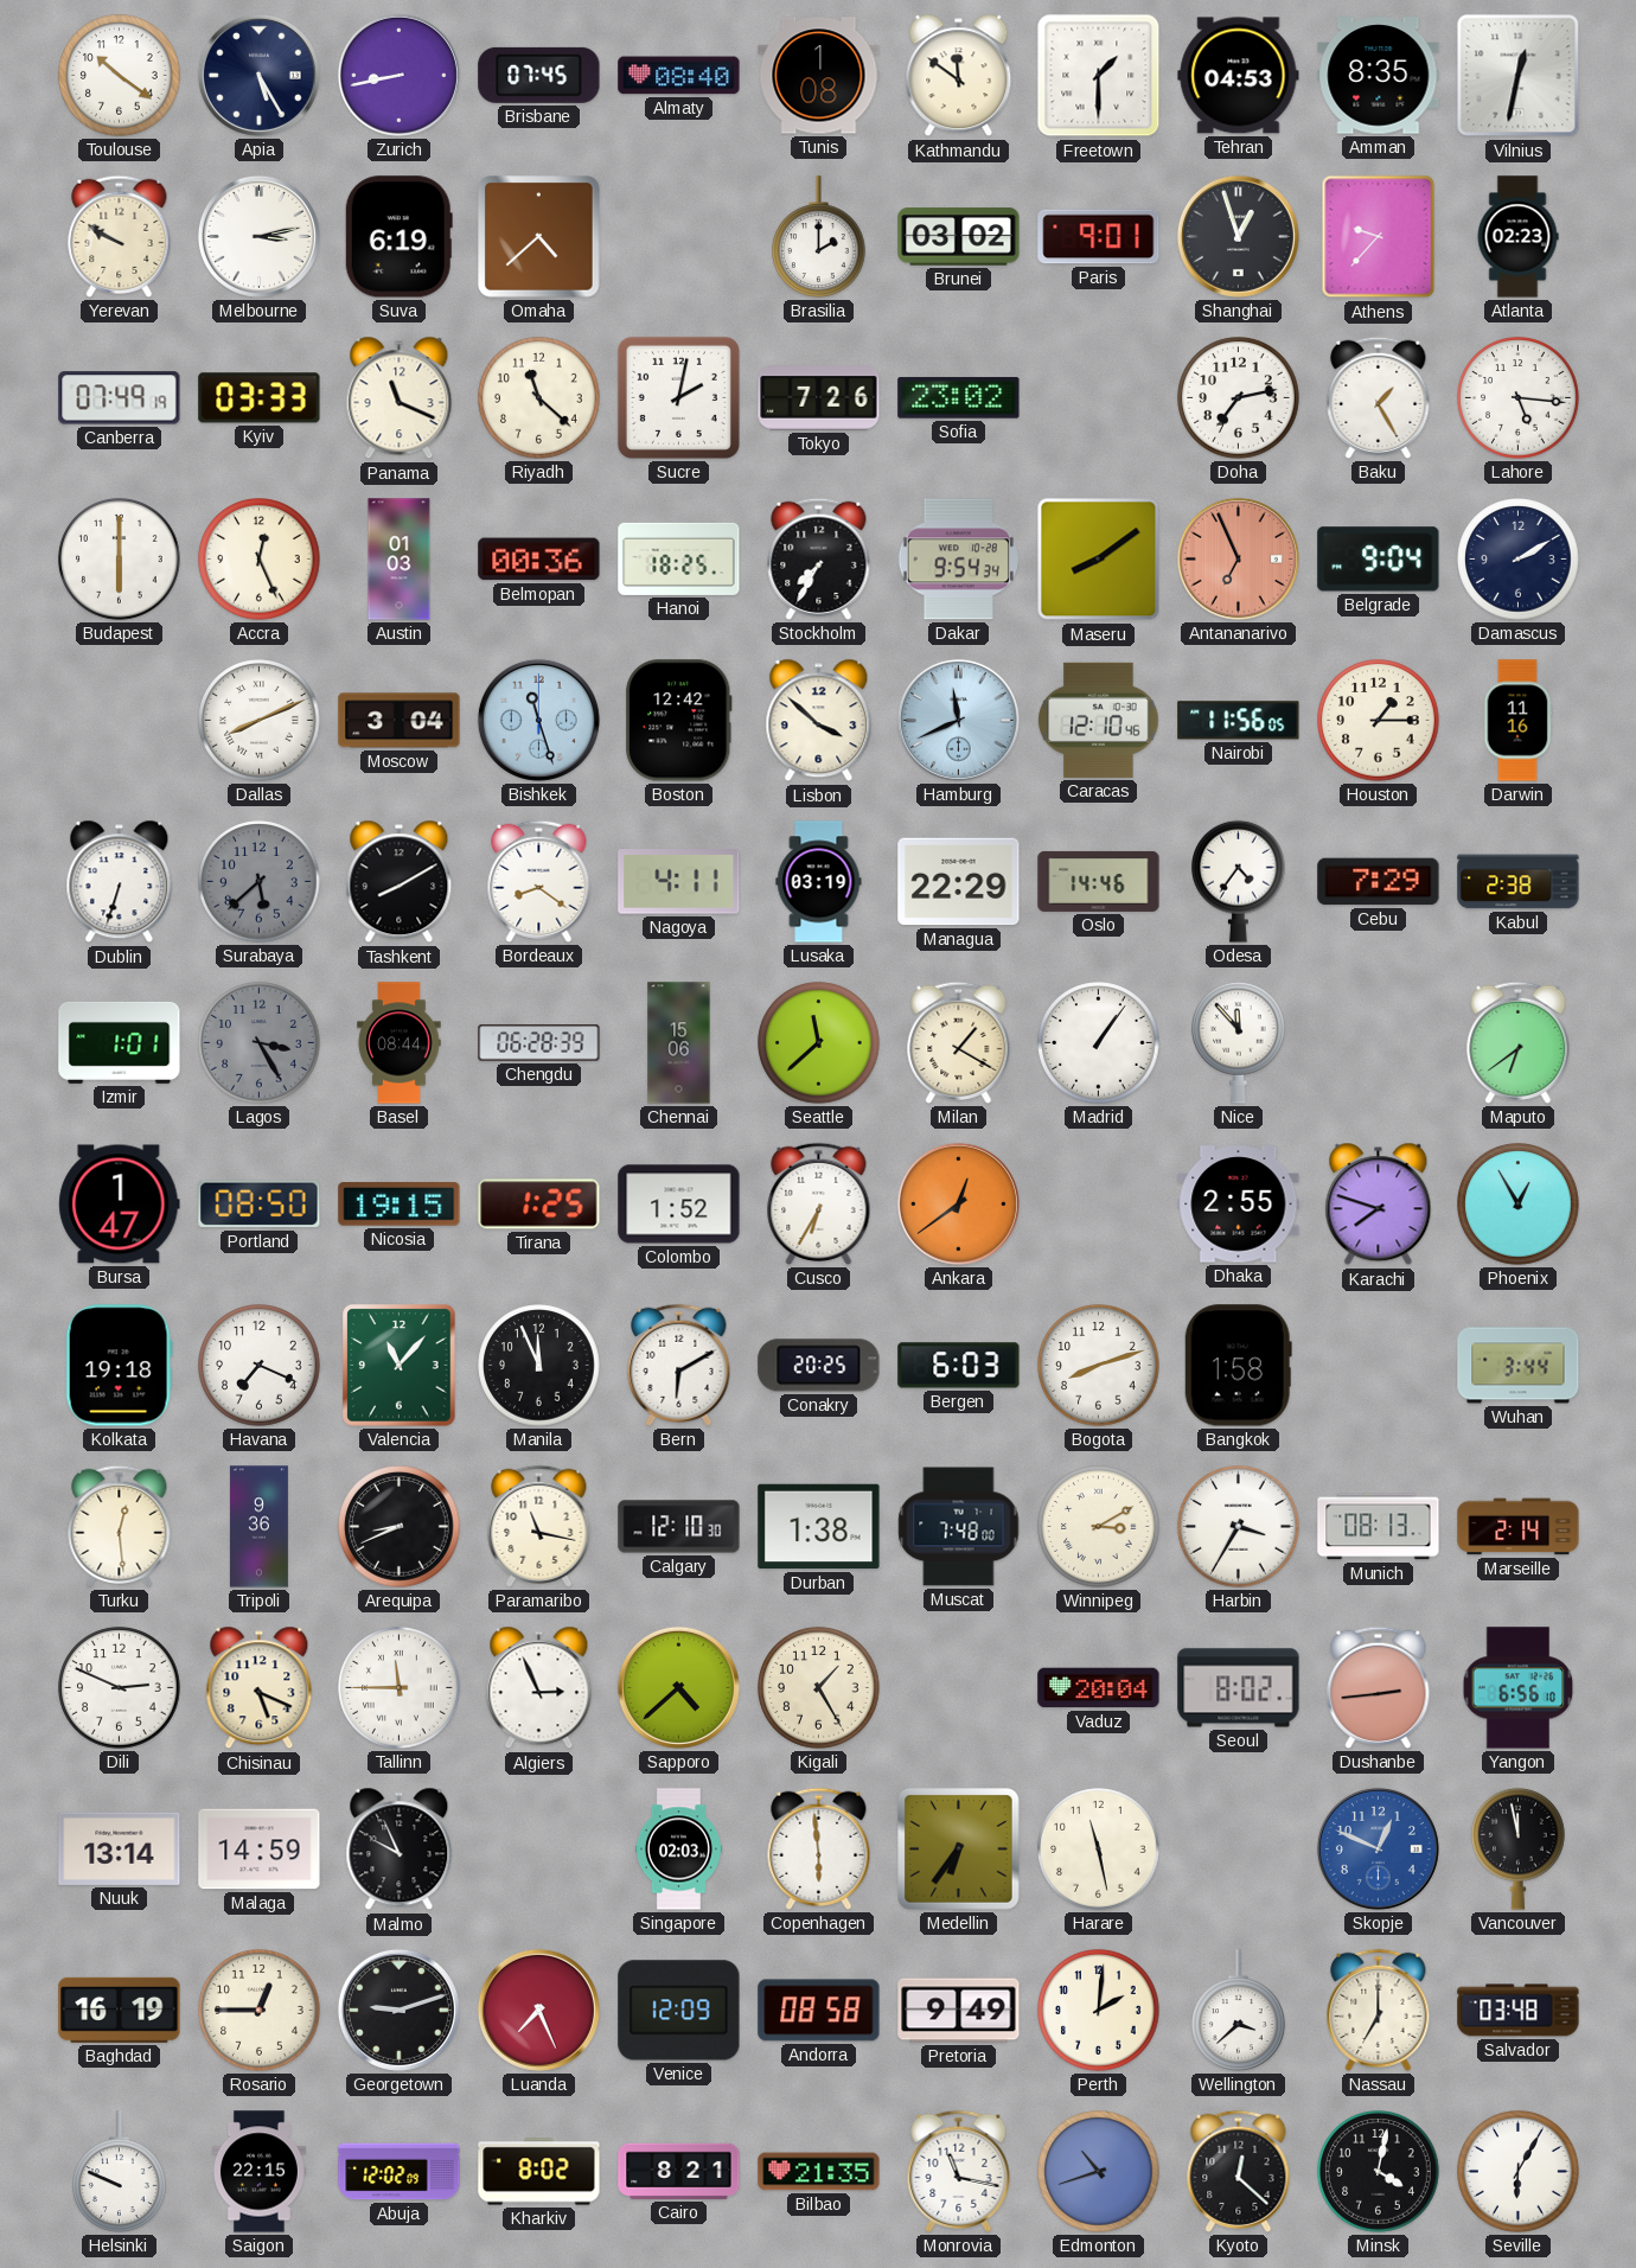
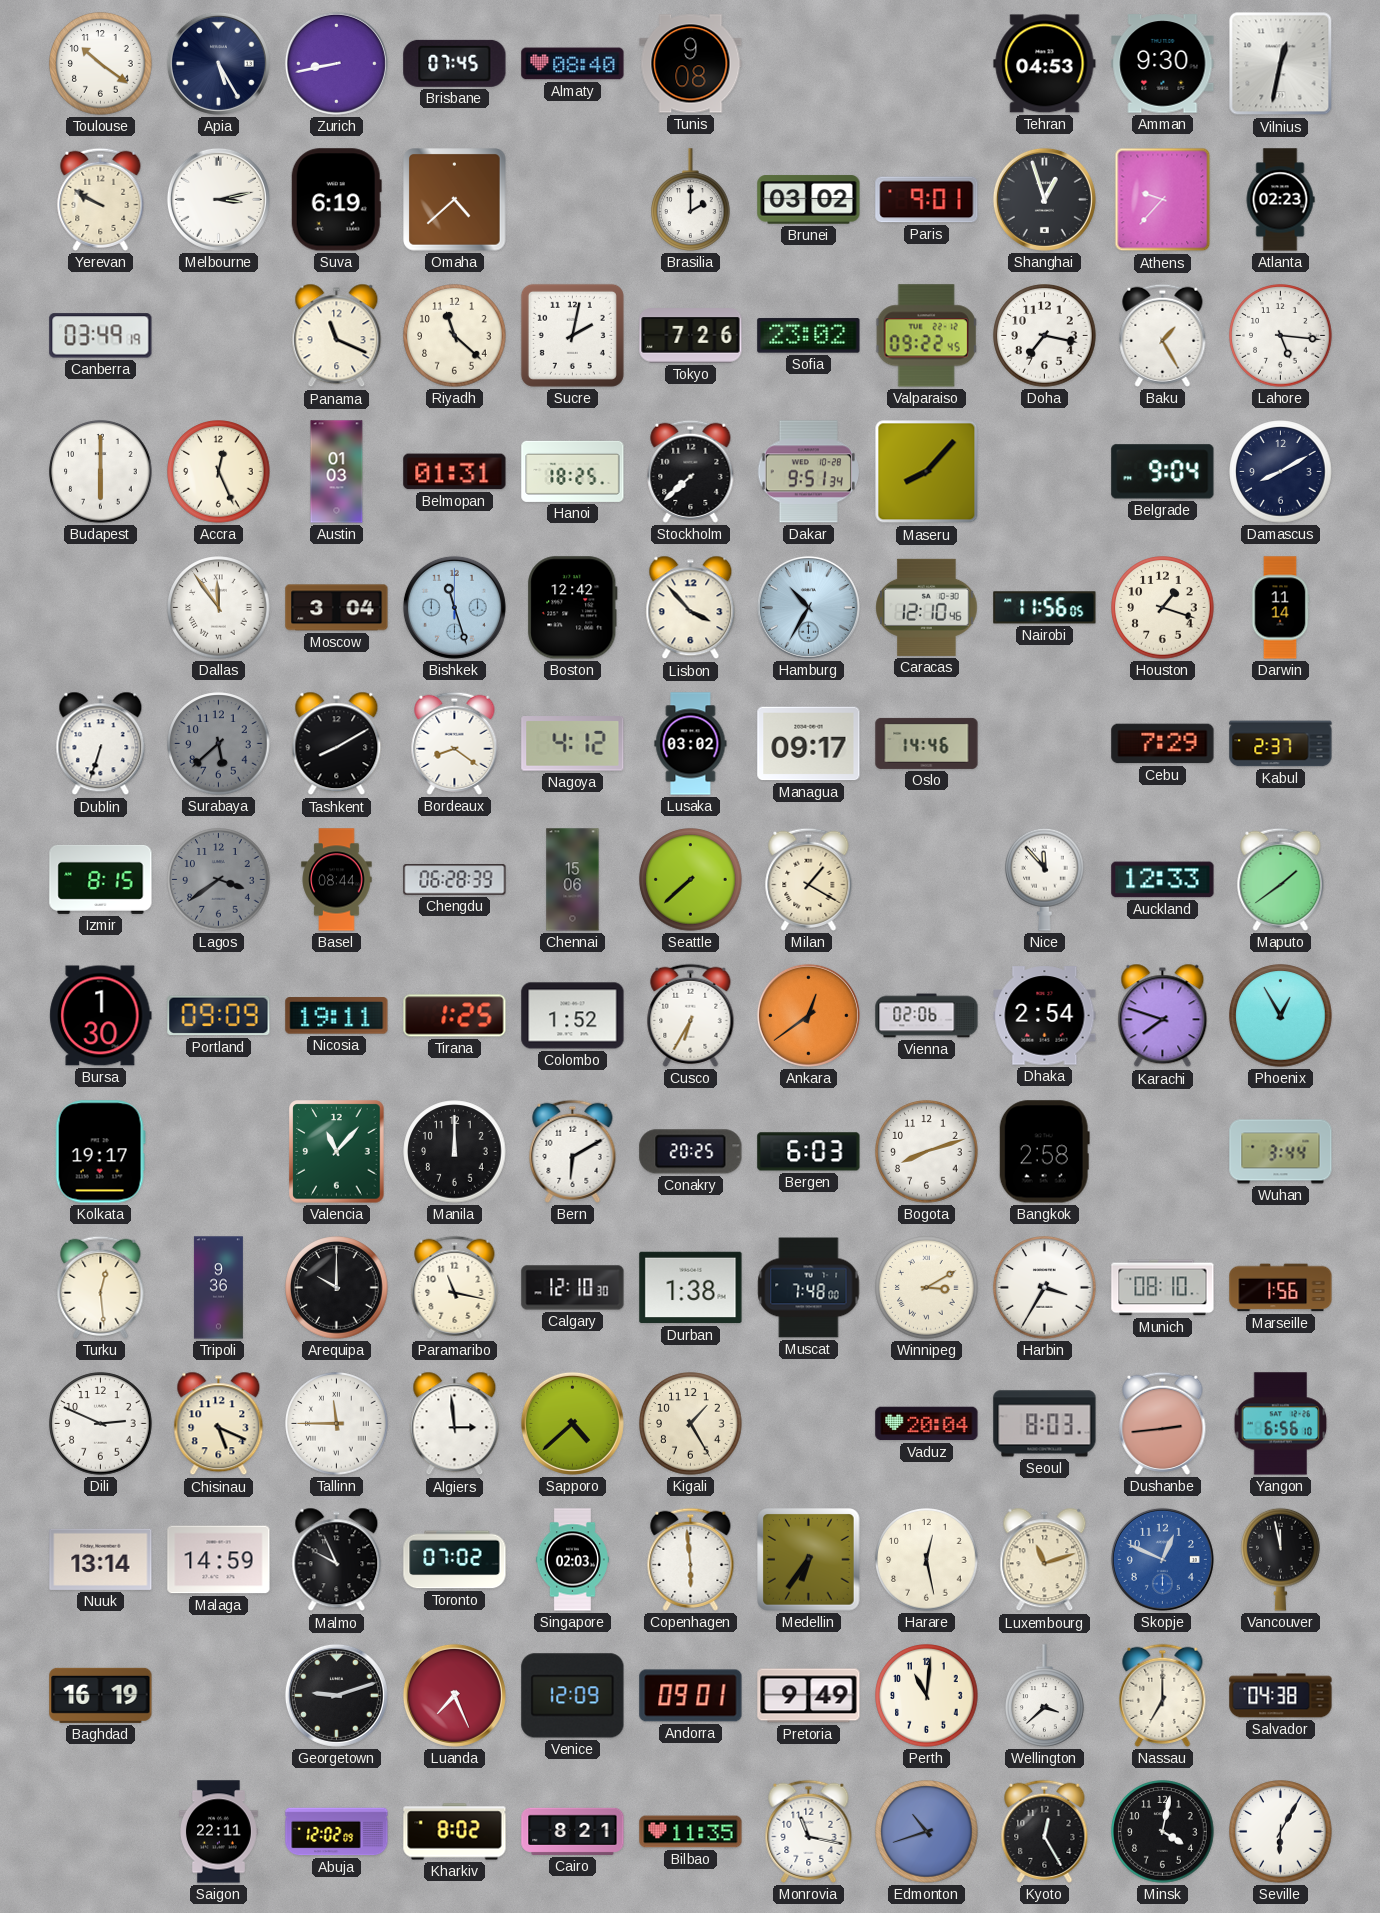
Tunis: 1:08 -> 9:08 (691, 64)
Kathmandu: 11:51 -> none (959, 76)
Freetown: 1:30 -> none (1099, 76)
Amman: 8:35 -> 9:30 (1163, 64)
Canberra: 07:49 -> 03:49 (101, 336)
Kyiv: 03:33 -> none (260, 398)
Valparaiso: none -> 09:22 (927, 336)
Doha: 7:13 -> 7:17 (1045, 336)
Belmopan: 00:36 -> 01:31 (455, 472)
Stockholm: 7:35 -> 7:38 (691, 471)
Dakar: 9:54 -> 9:51 (808, 472)
Maseru: 8:09 -> 8:07 (927, 472)
Antananarivo: 6:56 -> none (1238, 558)
Damascus: 2:10 -> 8:10 (1281, 472)
Dallas: 8:11 -> 11:54 (219, 608)
Lisbon: 3:52 -> 3:53 (691, 608)
Hamburg: 11:41 -> 10:35 (808, 607)
Houston: 1:15 -> 1:18 (1163, 608)
Darwin: 11:16 -> 11:14 (1280, 608)
Nagoya: 4:11 -> 4:12 (573, 744)
Lusaka: 03:19 -> 03:02 (691, 744)
Managua: 22:29 -> 09:17 (809, 744)
Odesa: 4:36 -> none (1239, 881)
Kabul: 2:38 -> 2:37 (1281, 744)
Izmir: 1:01 -> 8:15 (101, 879)
Lagos: 3:25 -> 3:39 (219, 880)
Seattle: 11:38 -> 7:38 (691, 880)
Madrid: 1:06 -> none (1099, 1043)
Auckland: none -> 12:33 (1163, 880)
Maputo: 6:39 -> 1:39 (1281, 879)
Bursa: 1:47 -> 1:30 (101, 1016)
Portland: 08:50 -> 09:09 (219, 1016)
Nicosia: 19:15 -> 19:11 (337, 1016)
Vienna: none -> 02:06 (927, 1016)
Dhaka: 2:55 -> 2:54 (1045, 1016)
Kolkata: 19:18 -> 19:17 (100, 1152)
Havana: 7:19 -> none (260, 1366)
Manila: 11:56 -> 12:00 (455, 1152)
Bangkok: 1:58 -> 2:58 (1044, 1152)
Arequipa: 8:41 -> 10:00 (337, 1288)
Munich: 08:13 -> 08:10 (1163, 1288)
Marseille: 2:14 -> 1:56 (1281, 1288)
Algiers: 2:56 -> 2:59 (455, 1424)
Seoul: 8:02 -> 8:03 (1045, 1424)
Toronto: none -> 07:02 (455, 1560)
Harare: 11:28 -> 12:28 (927, 1560)
Luxembourg: none -> 11:12 (1045, 1560)
Rosario: 12:45 -> none (260, 2011)
Andorra: 08:58 -> 09:01 (691, 1696)
Perth: 2:01 -> 11:01 (927, 1696)
Salvador: 03:48 -> 04:38 (1281, 1696)
Helsinki: 9:49 -> none (120, 2172)
Saigon: 22:15 -> 22:11 (219, 1832)
Bilbao: 21:35 -> 11:35 (691, 1832)
Kyoto: 12:22 -> 12:25 (1045, 1831)
